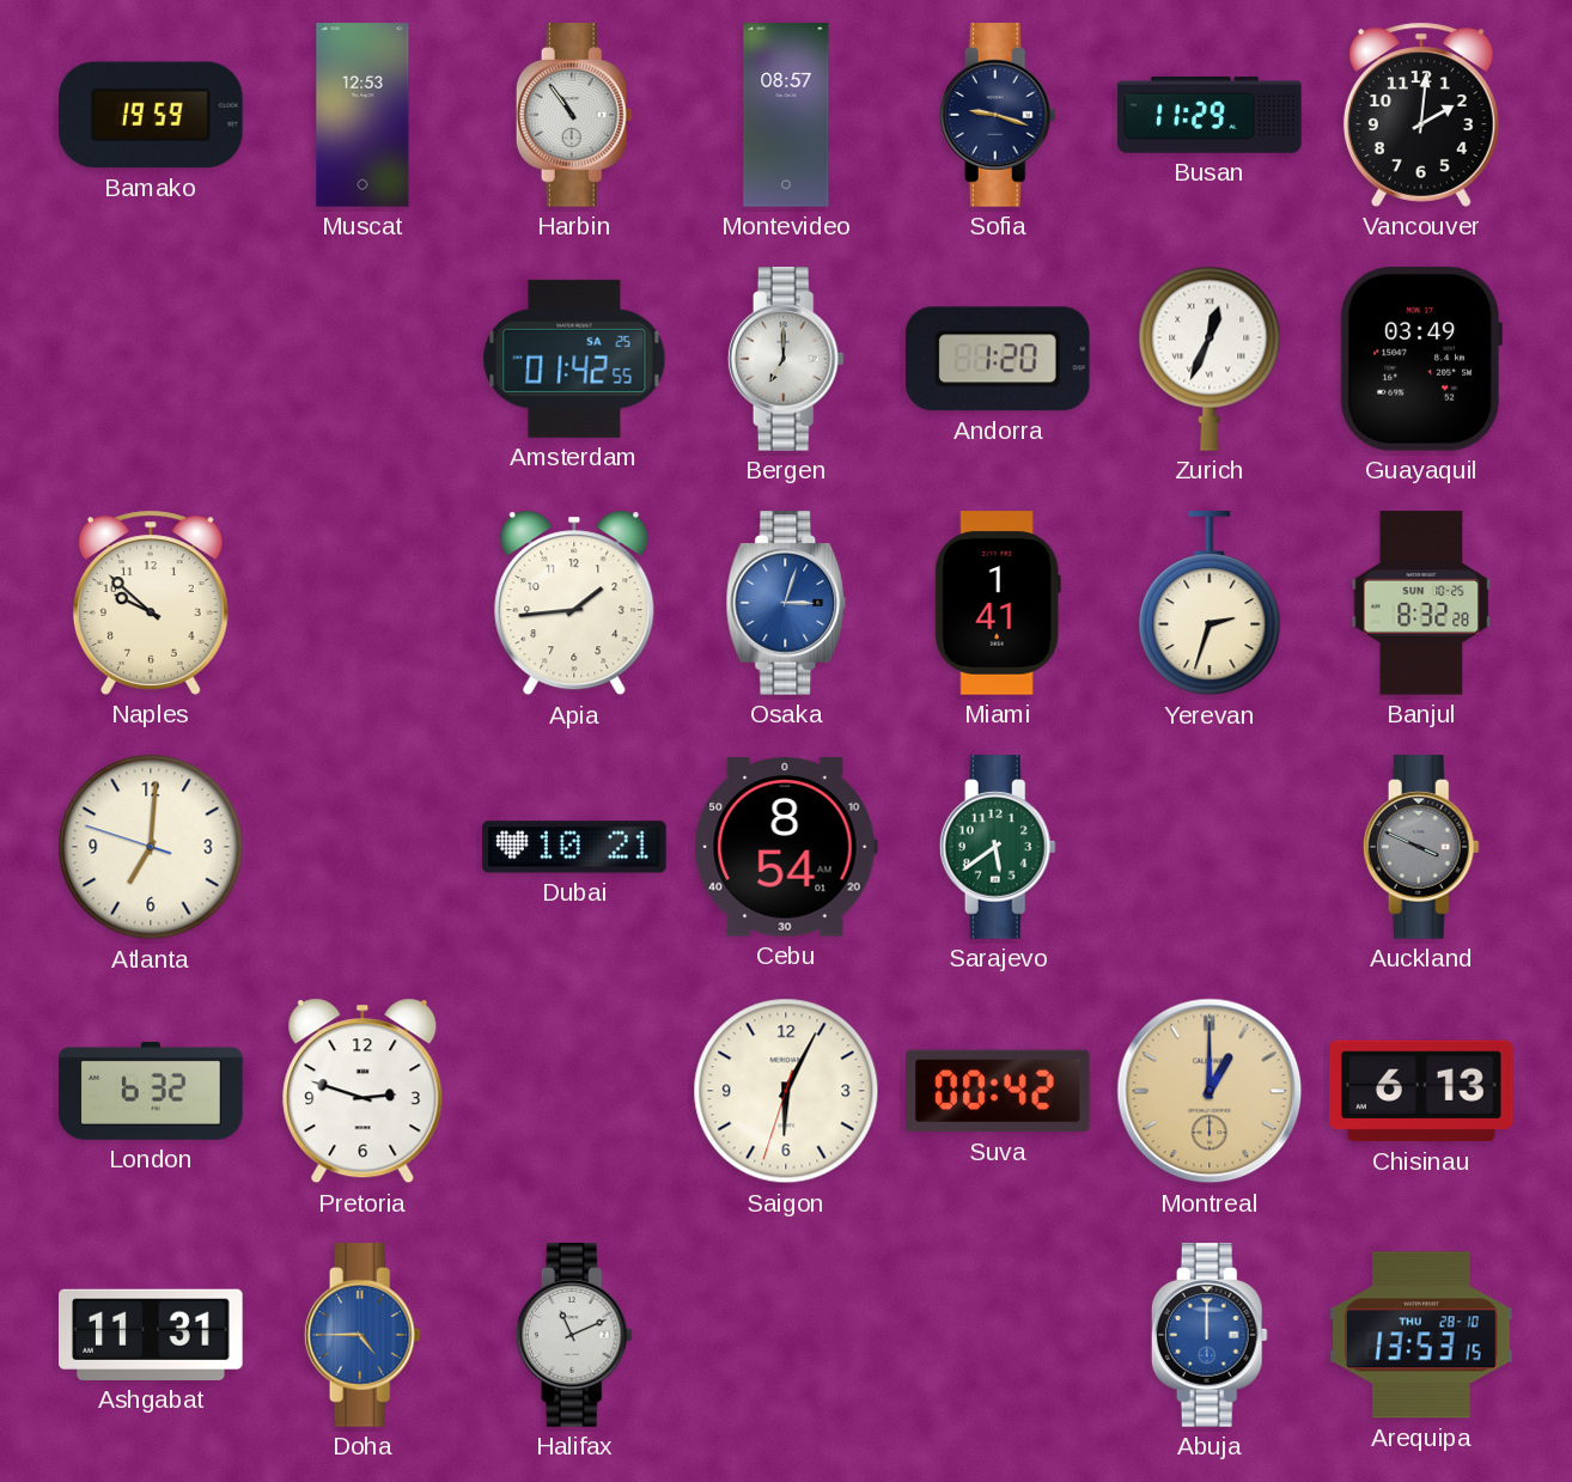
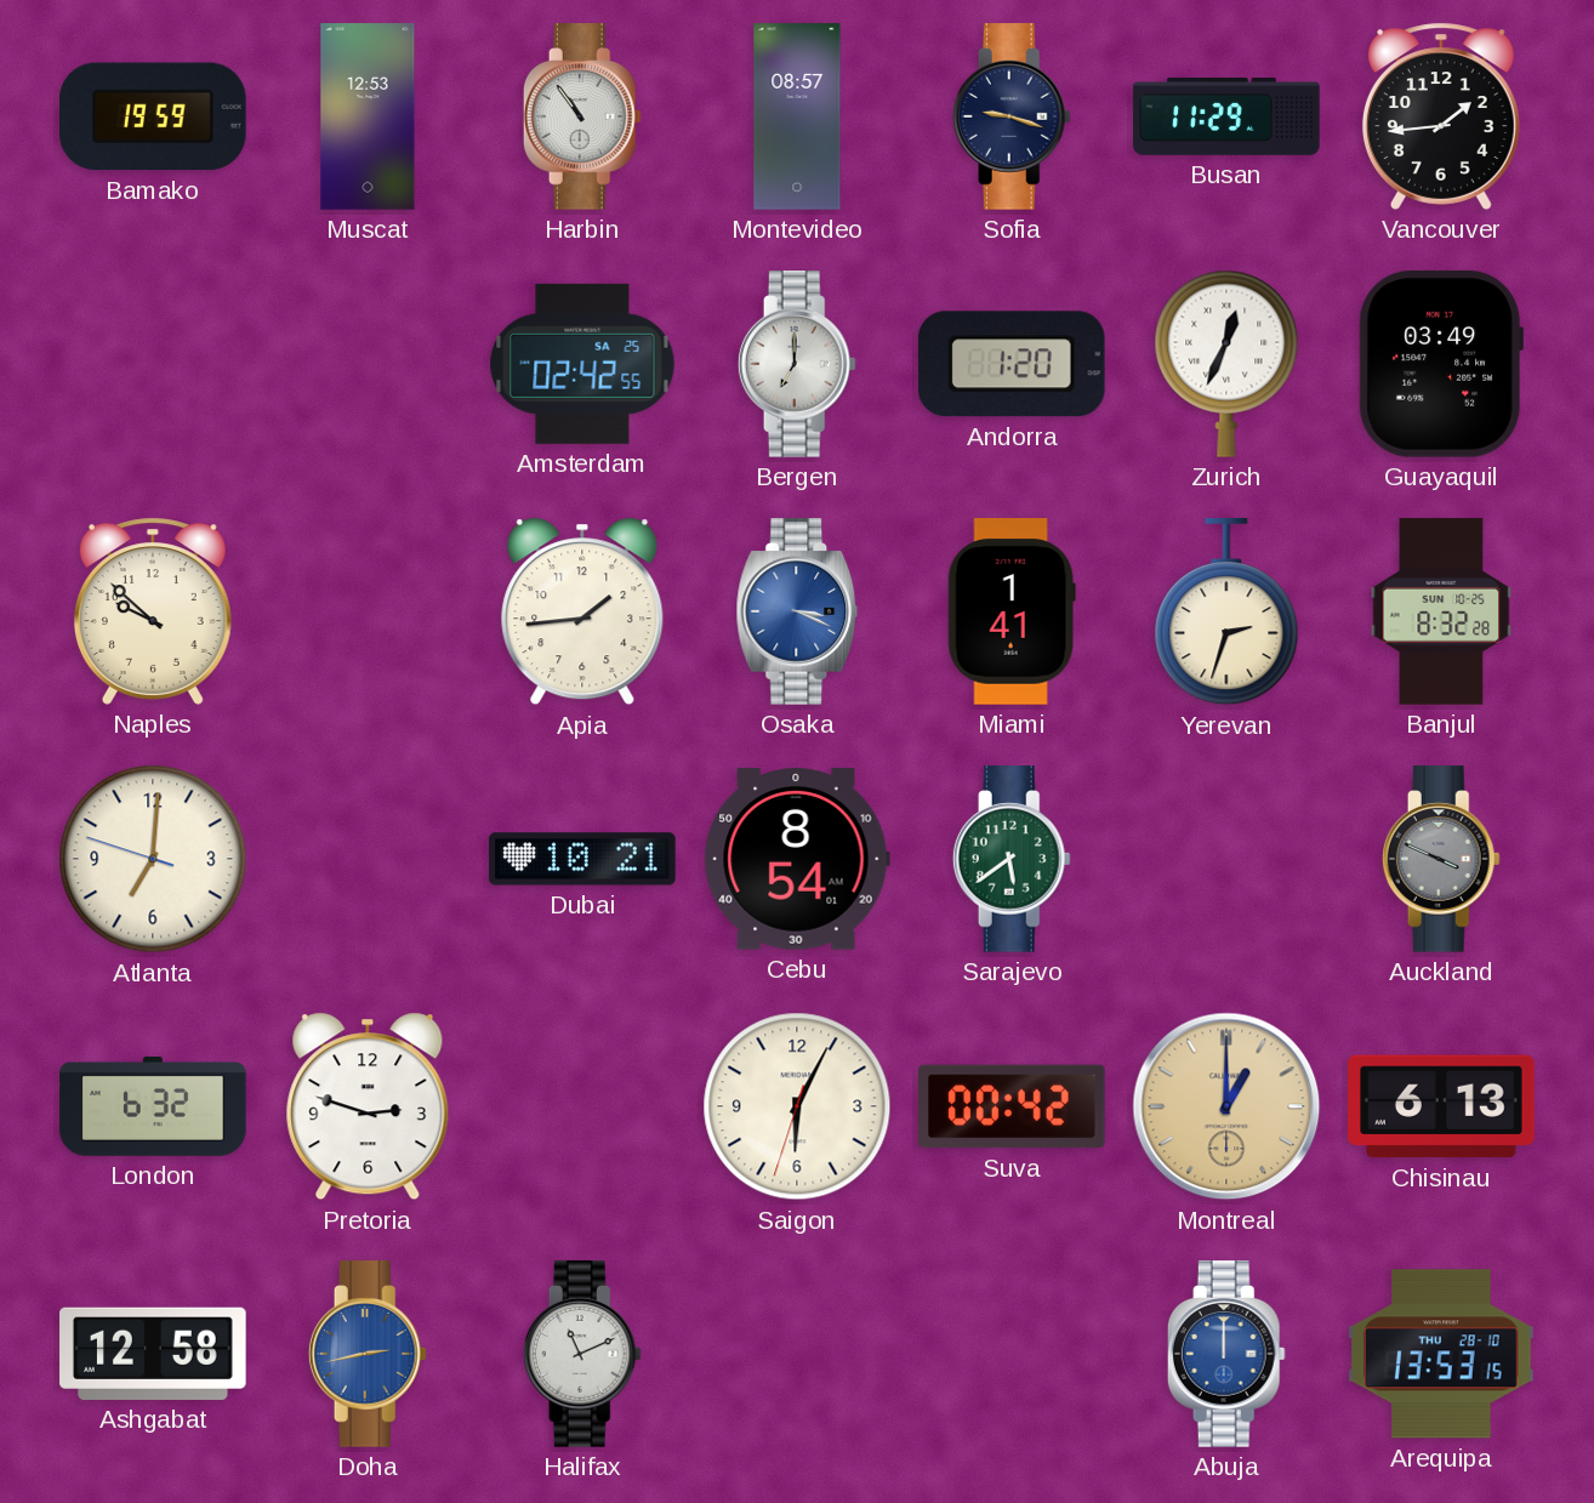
Vancouver: 2:01 -> 1:44 (1441, 116)
Amsterdam: 01:42 -> 02:42 (582, 364)
Osaka: 3:03 -> 3:19 (797, 611)
Ashgabat: 11:31 -> 12:58 (153, 1354)
Doha: 4:45 -> 2:43 (368, 1354)
